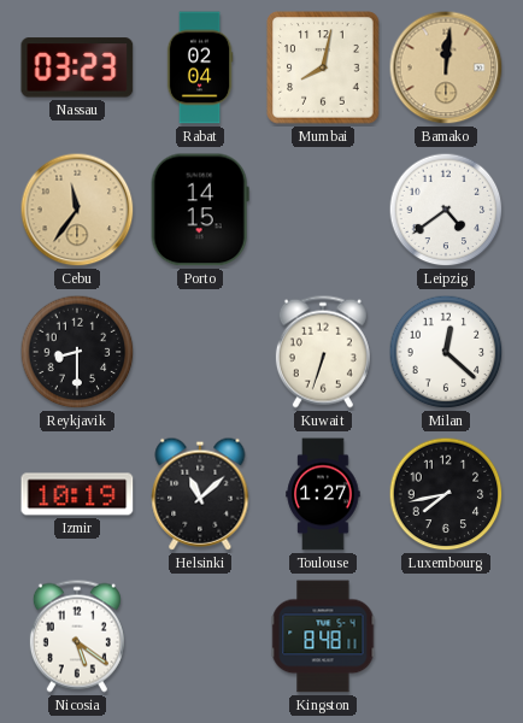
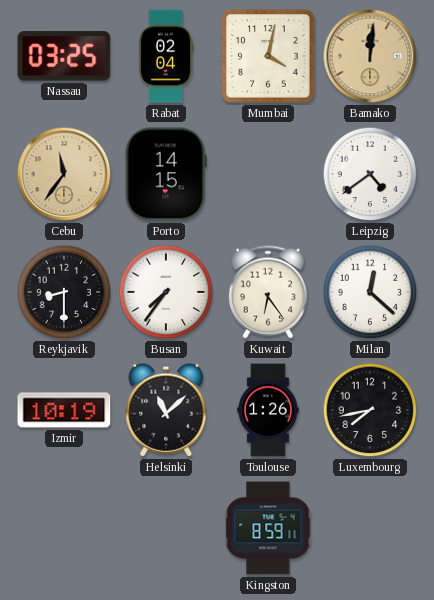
Nassau: 03:23 -> 03:25 (64, 56)
Mumbai: 8:02 -> 4:02 (268, 56)
Busan: none -> 7:36 (166, 292)
Kuwait: 6:33 -> 6:24 (268, 292)
Toulouse: 1:27 -> 1:26 (268, 410)
Nicosia: 5:21 -> none (77, 636)
Kingston: 8:48 -> 8:59 (268, 528)
